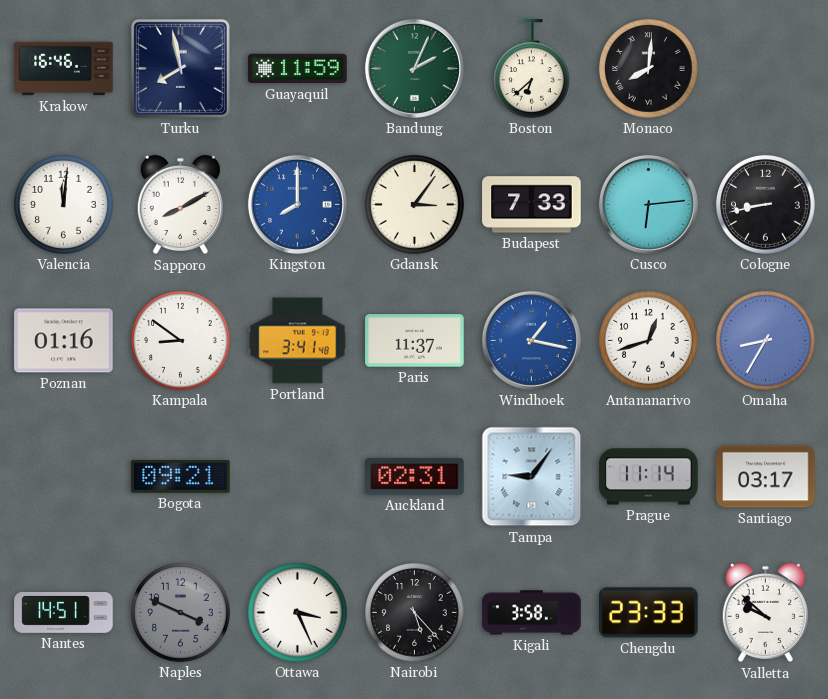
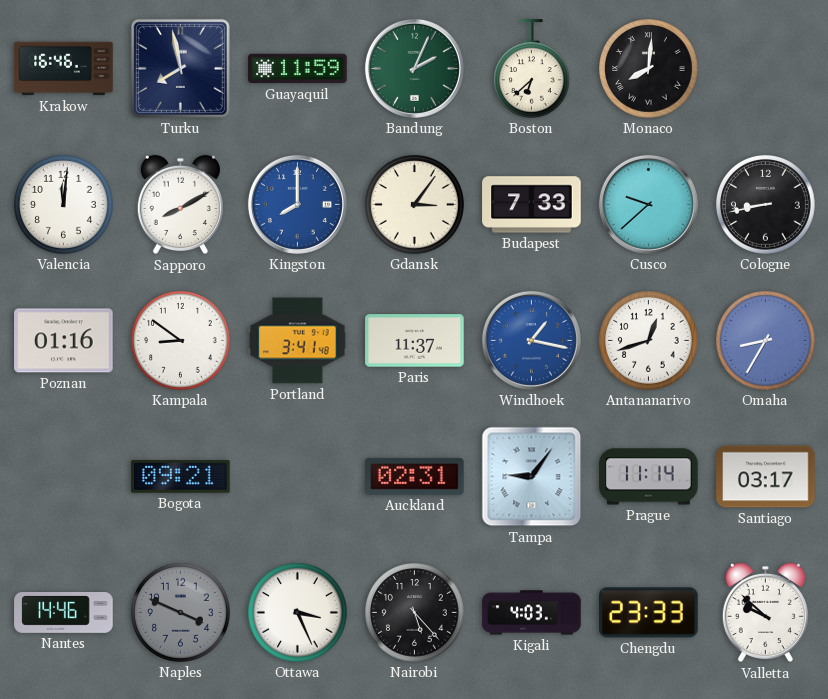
Cusco: 6:14 -> 9:38 (648, 204)
Nantes: 14:51 -> 14:46 (64, 613)
Kigali: 3:58 -> 4:03 (532, 613)
